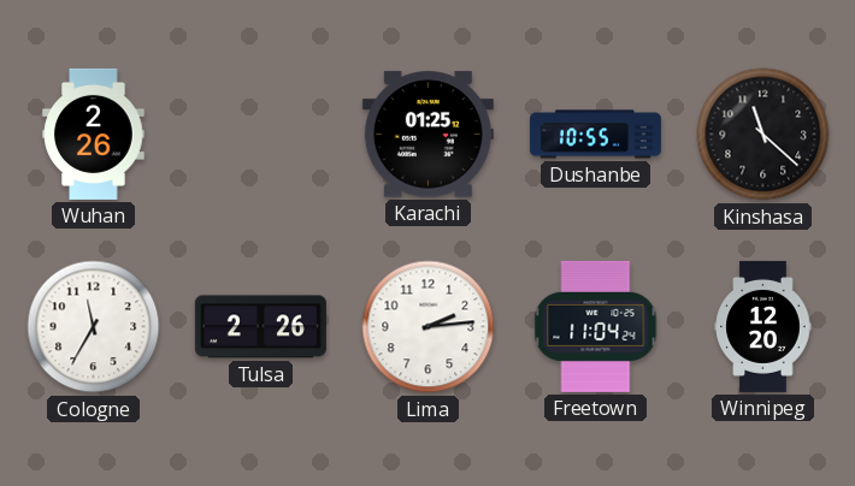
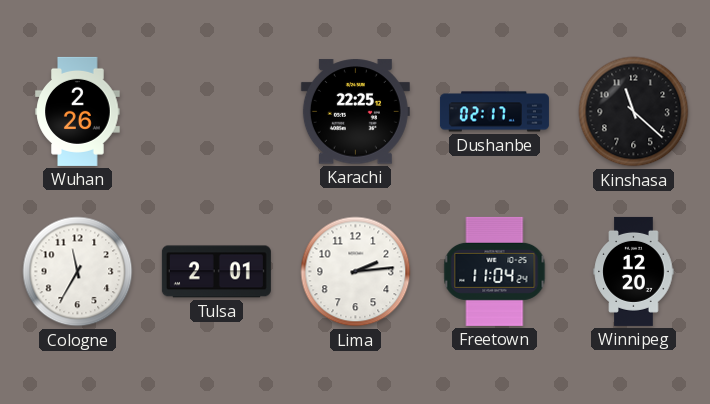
Karachi: 01:25 -> 22:25 (355, 112)
Dushanbe: 10:55 -> 02:17 (494, 112)
Tulsa: 2:26 -> 2:01 (216, 272)
